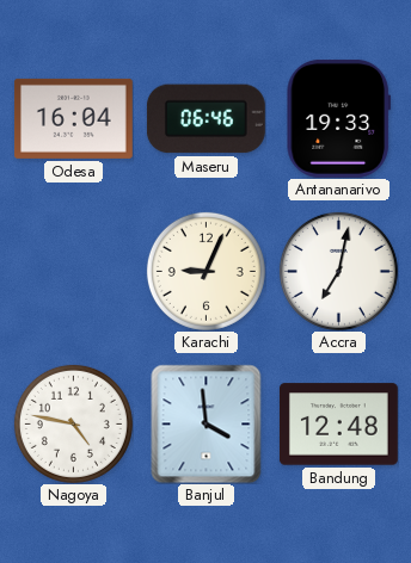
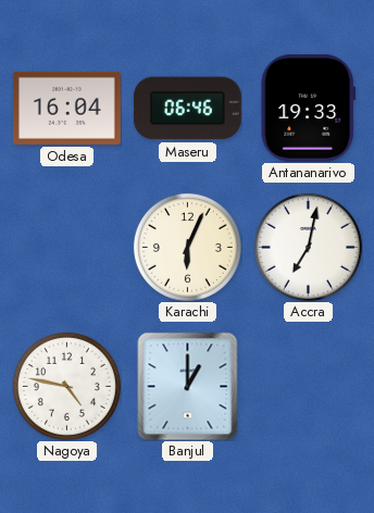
Karachi: 9:04 -> 6:04 (187, 247)
Banjul: 3:59 -> 1:00 (188, 386)
Bandung: 12:48 -> none (338, 425)
